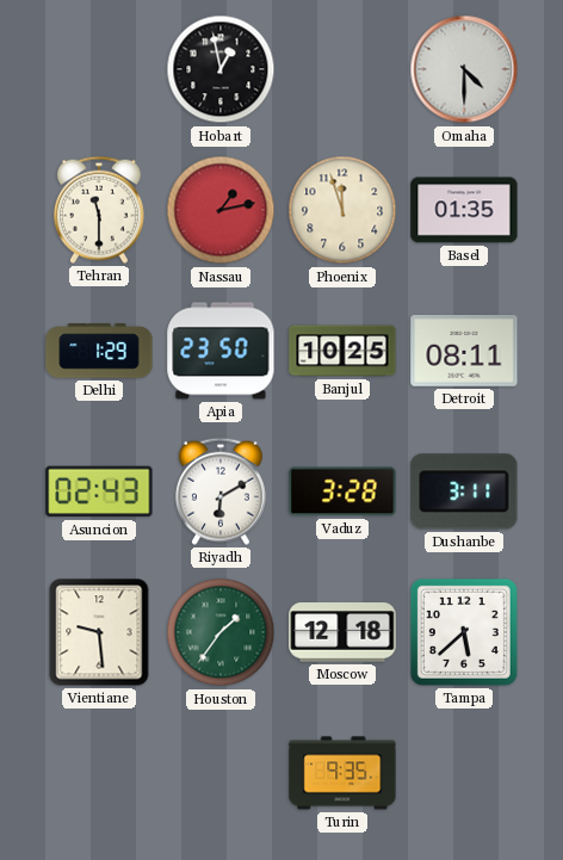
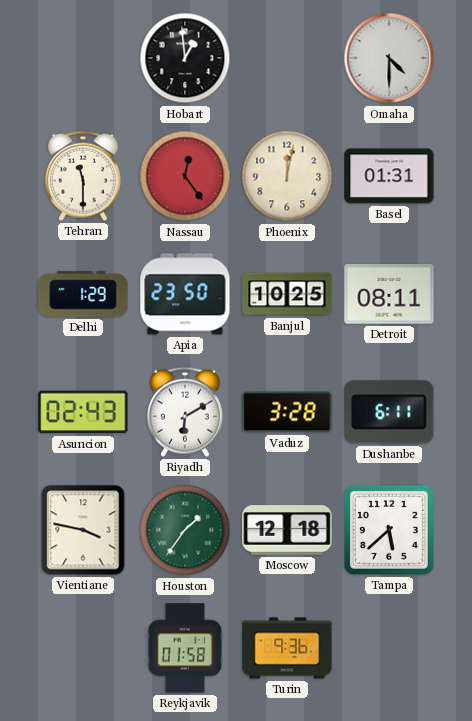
Hobart: 12:58 -> 12:59 (185, 58)
Nassau: 1:13 -> 12:24 (185, 176)
Phoenix: 11:57 -> 12:02 (287, 176)
Basel: 01:35 -> 01:31 (389, 176)
Dushanbe: 3:11 -> 6:11 (389, 412)
Vientiane: 9:29 -> 3:47 (83, 530)
Reykjavik: none -> 01:58 (185, 648)
Turin: 9:35 -> 9:36 (287, 648)
